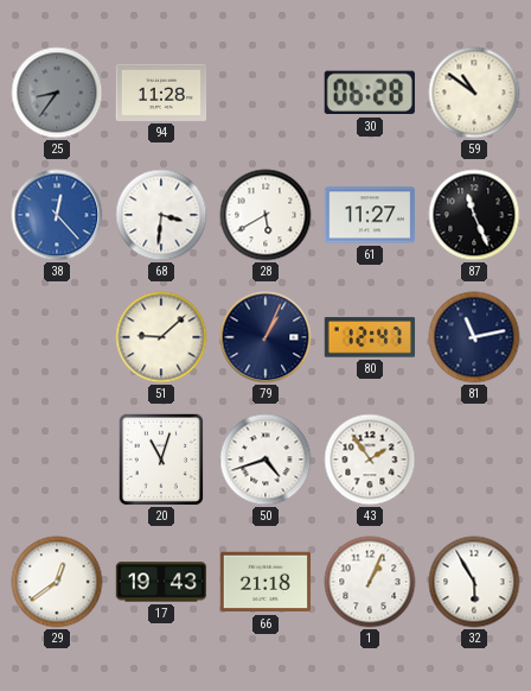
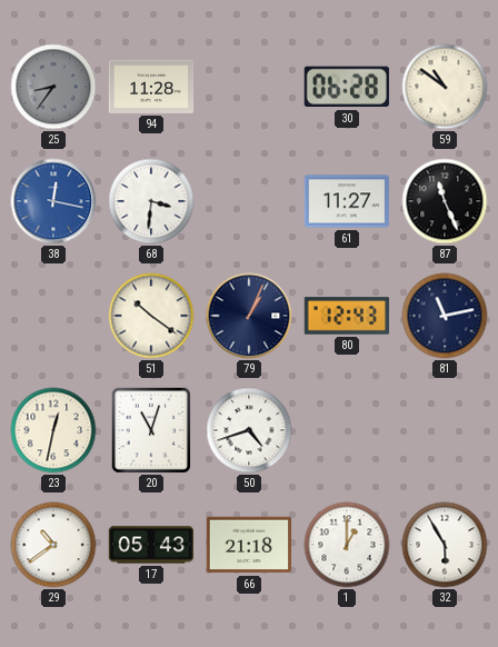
38: 12:23 -> 12:17 (53, 201)
28: 5:40 -> none (265, 215)
51: 9:08 -> 10:21 (151, 316)
80: 12:47 -> 12:43 (347, 316)
23: none -> 12:32 (53, 430)
43: 1:54 -> none (370, 459)
29: 12:39 -> 10:39 (53, 545)
17: 19:43 -> 05:43 (151, 545)
1: 1:04 -> 1:00 (347, 545)
